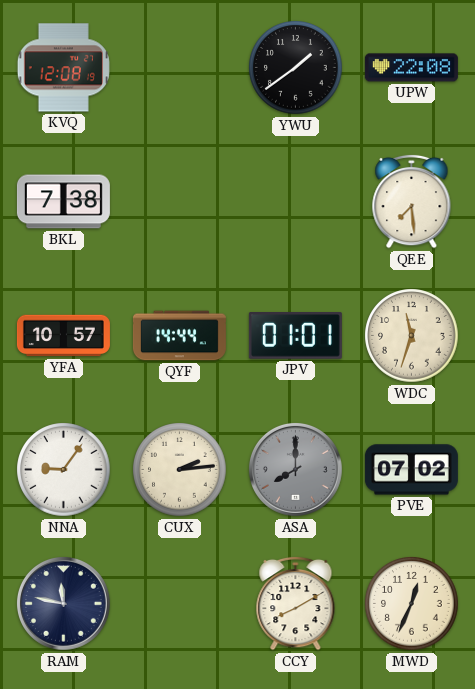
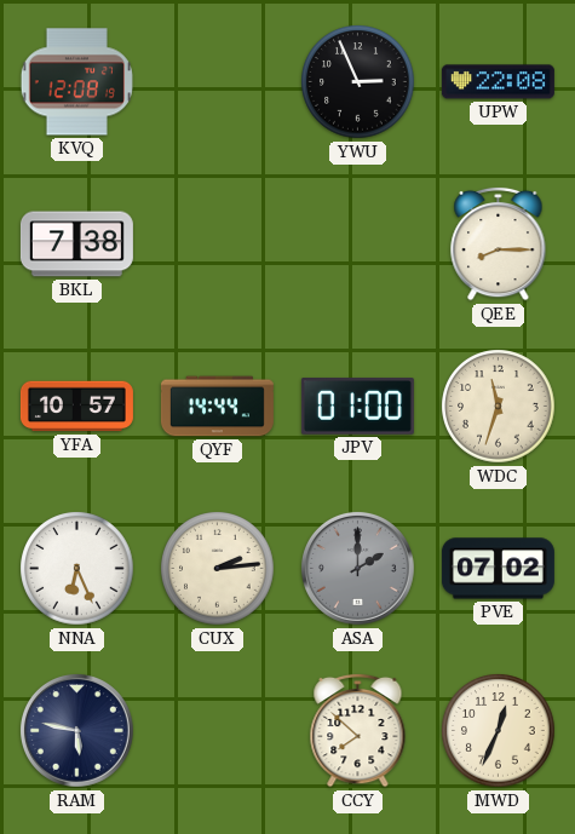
YWU: 1:39 -> 2:56 (358, 82)
QEE: 7:29 -> 8:15 (499, 243)
JPV: 01:01 -> 01:00 (357, 407)
NNA: 9:06 -> 6:26 (77, 569)
ASA: 8:00 -> 2:00 (357, 568)
RAM: 11:47 -> 5:47 (76, 730)
CCY: 8:10 -> 7:52 (358, 730)
